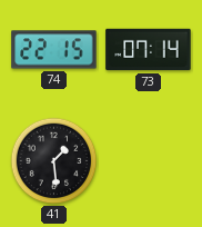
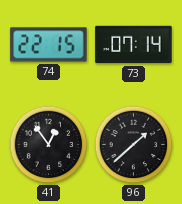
41: 1:29 -> 12:54 (49, 145)
96: none -> 1:38 (134, 145)
